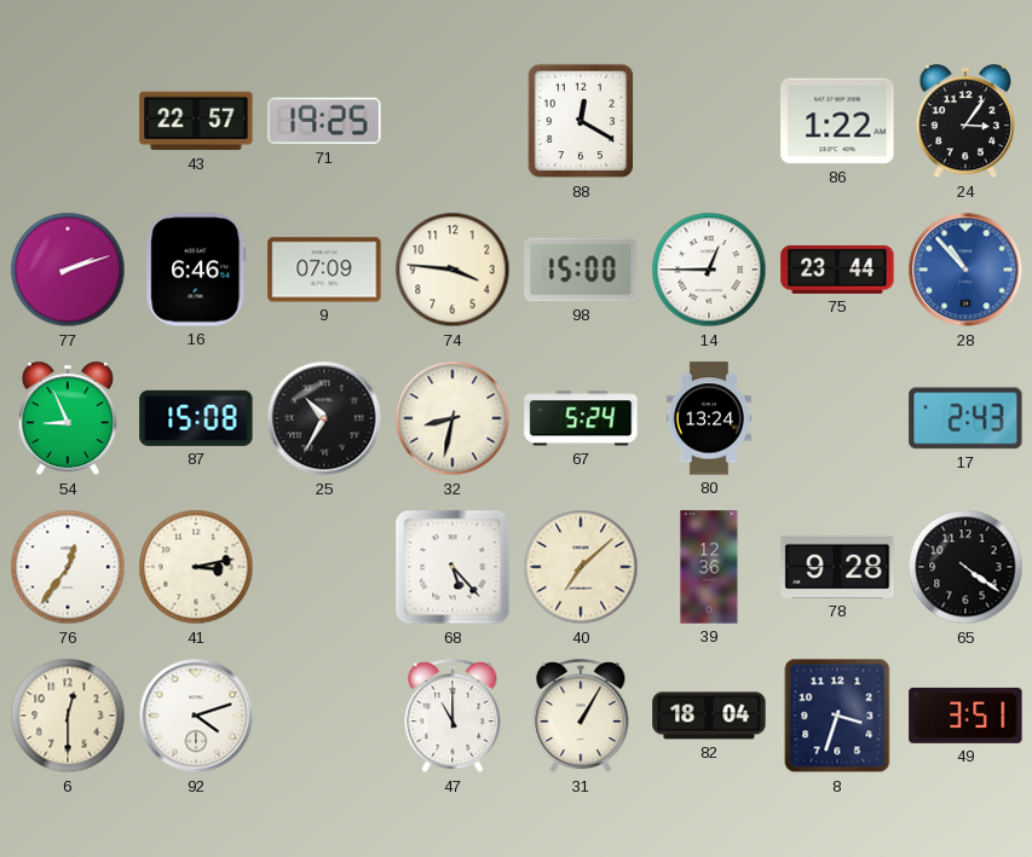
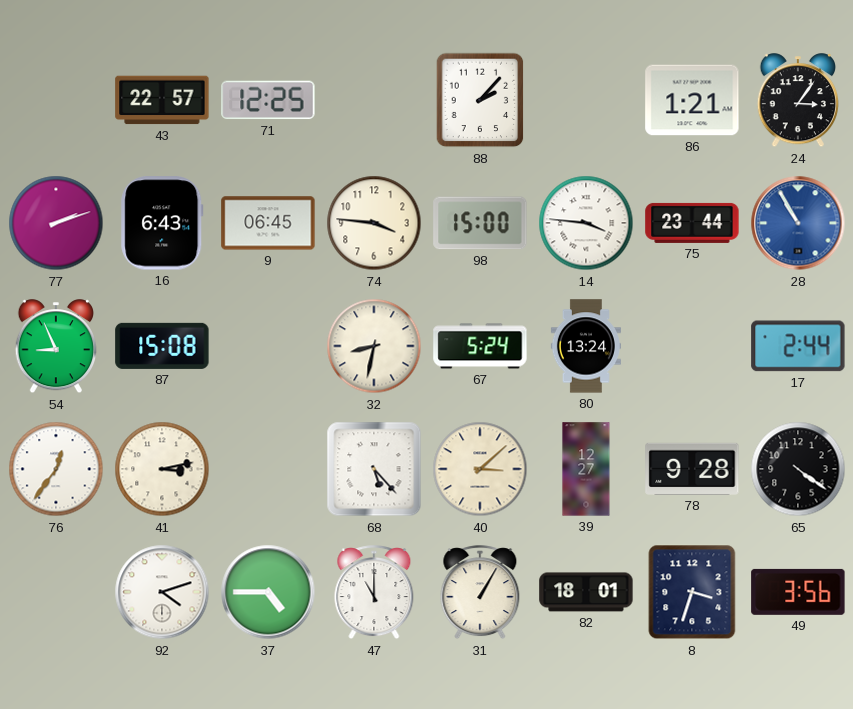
71: 19:25 -> 12:25 (268, 100)
88: 12:20 -> 2:07 (480, 100)
86: 1:22 -> 1:21 (692, 100)
16: 6:46 -> 6:43 (162, 223)
9: 07:09 -> 06:45 (268, 223)
14: 12:45 -> 3:46 (586, 223)
28: 10:53 -> 10:55 (798, 223)
25: 10:35 -> none (324, 418)
17: 2:43 -> 2:44 (798, 346)
40: 7:08 -> 3:08 (480, 469)
39: 12:36 -> 12:27 (586, 469)
6: 12:30 -> none (68, 716)
37: none -> 4:45 (268, 592)
82: 18:04 -> 18:01 (586, 592)
49: 3:51 -> 3:56 (798, 592)
